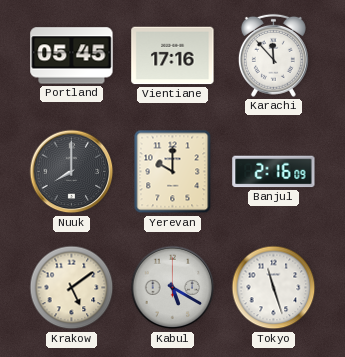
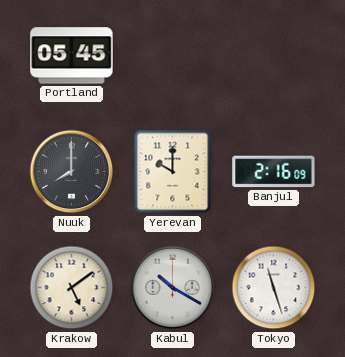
Vientiane: 17:16 -> none (173, 56)
Karachi: 11:53 -> none (273, 55)
Kabul: 5:20 -> 10:20 (173, 288)
